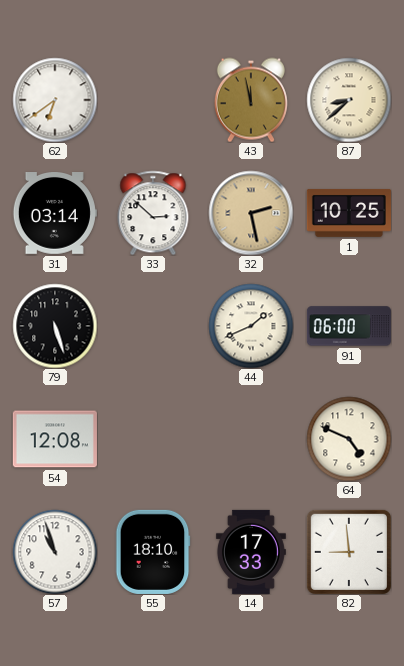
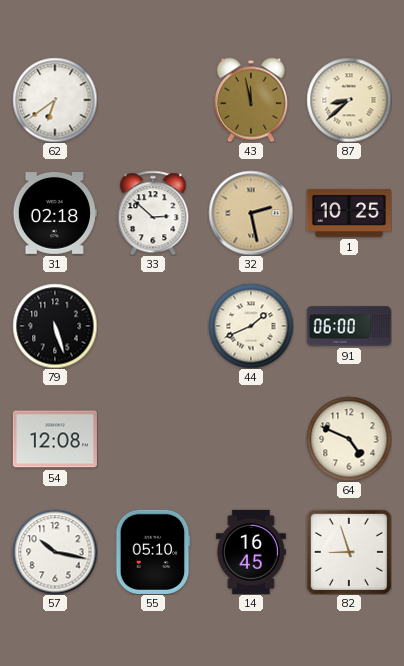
31: 03:14 -> 02:18 (55, 214)
57: 10:57 -> 10:17 (55, 552)
55: 18:10 -> 05:10 (153, 552)
14: 17:33 -> 16:45 (251, 552)
82: 8:59 -> 8:57 (349, 552)
